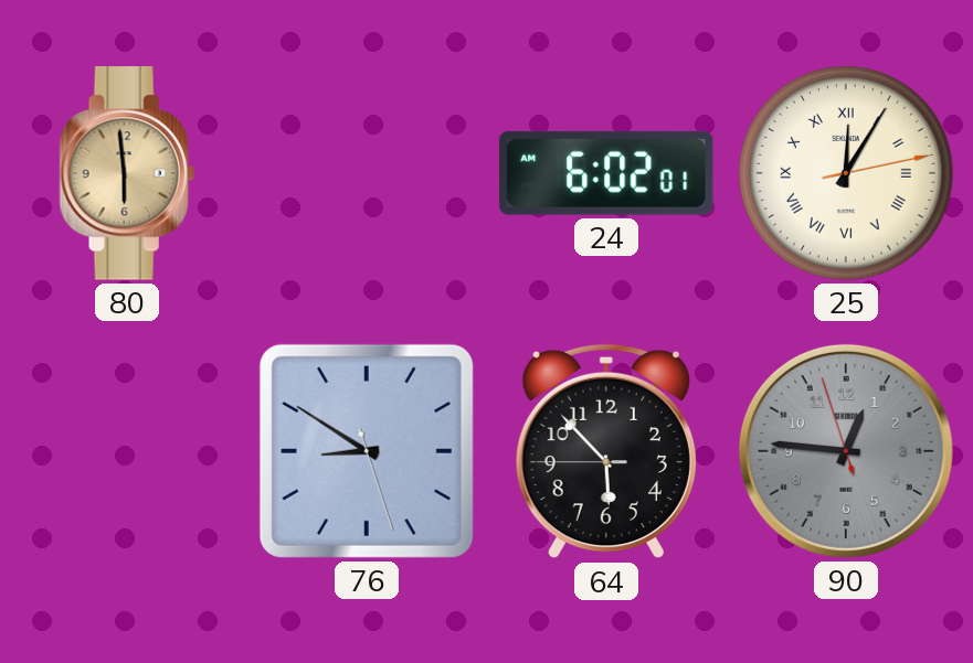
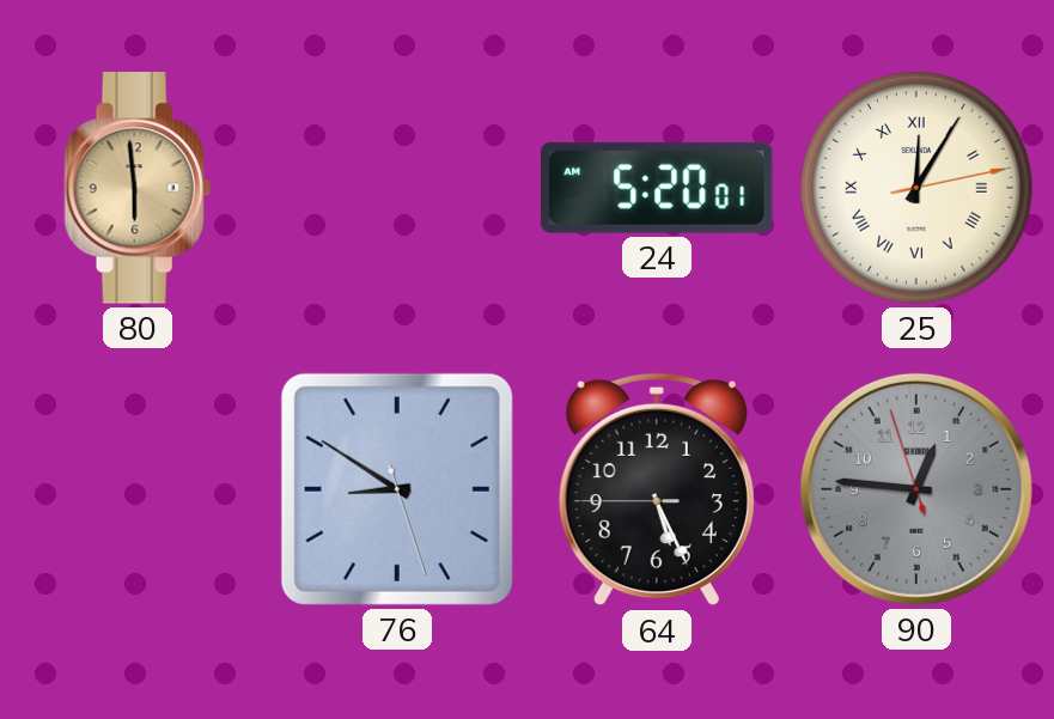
24: 6:02 -> 5:20 (658, 188)
64: 5:52 -> 5:25 (657, 489)
